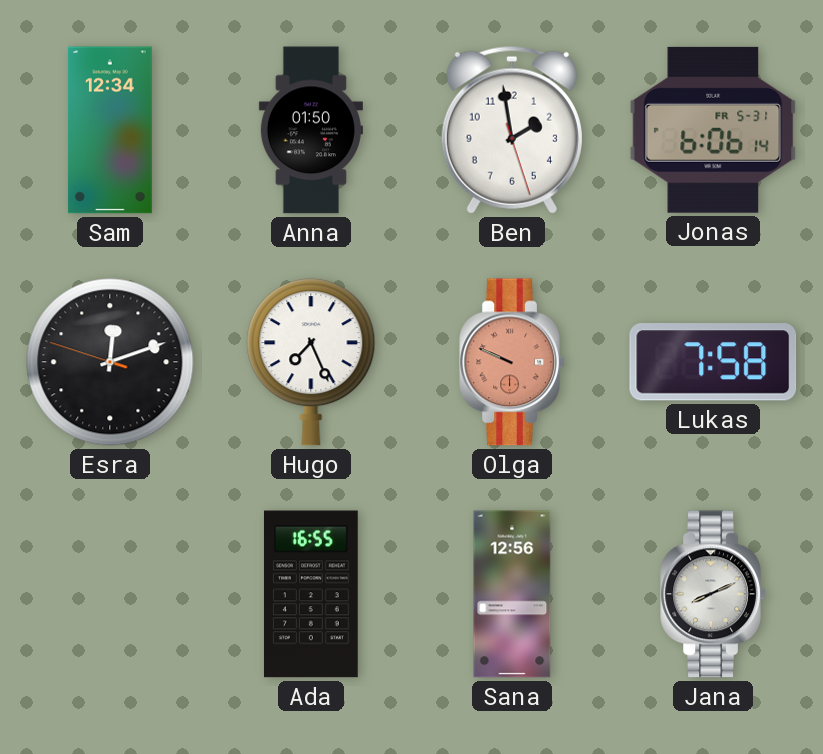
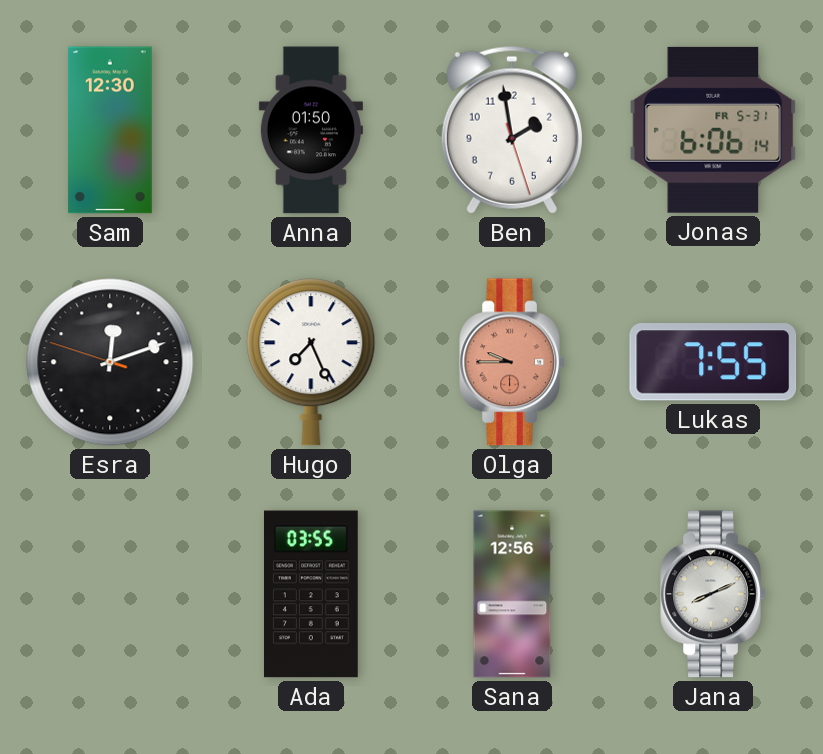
Sam: 12:34 -> 12:30 (111, 130)
Olga: 9:49 -> 9:45 (512, 362)
Lukas: 7:58 -> 7:55 (713, 362)
Ada: 16:55 -> 03:55 (311, 594)
